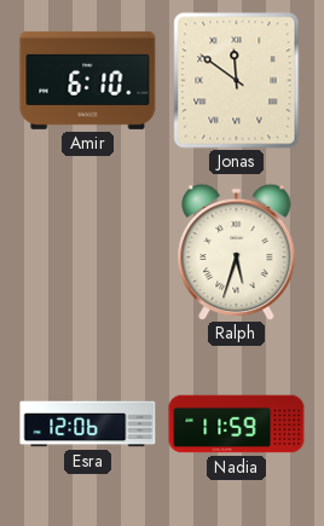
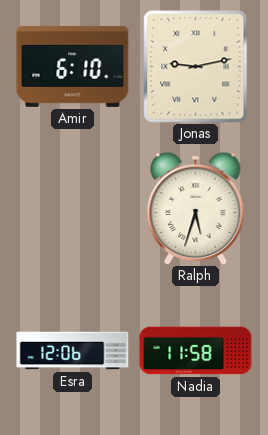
Jonas: 11:51 -> 9:13 (196, 67)
Nadia: 11:59 -> 11:58 (196, 351)
